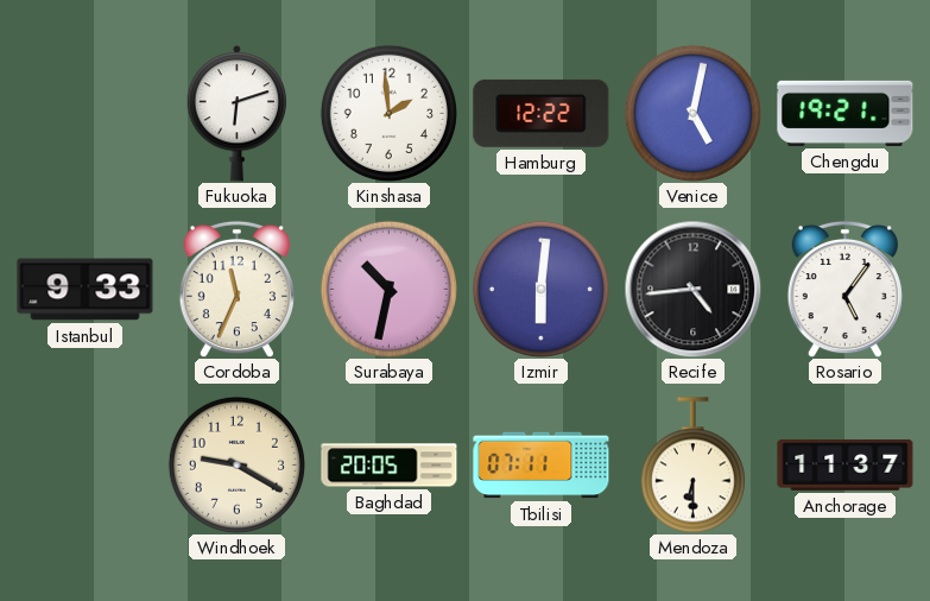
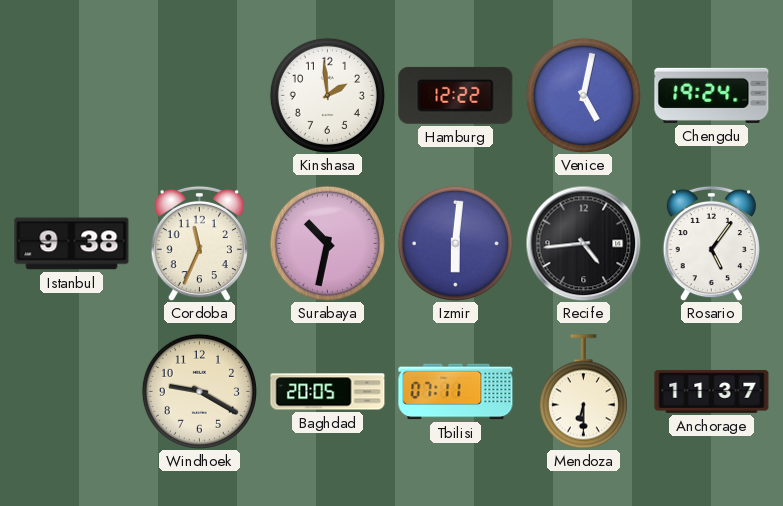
Fukuoka: 6:12 -> none (238, 114)
Chengdu: 19:21 -> 19:24 (712, 95)
Istanbul: 9:33 -> 9:38 (72, 244)
